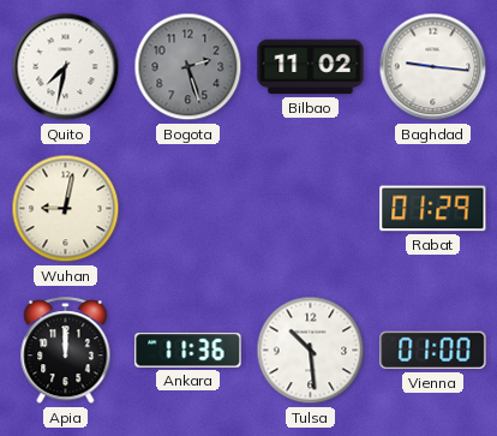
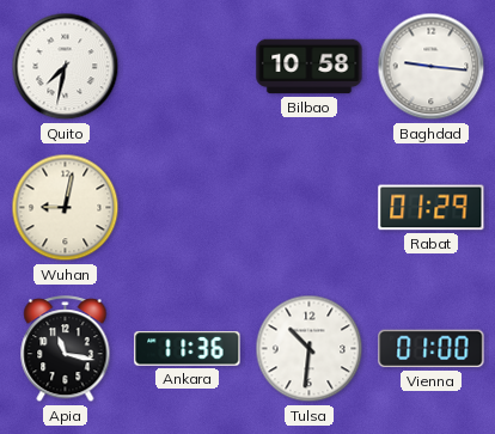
Bogota: 2:27 -> none (188, 67)
Bilbao: 11:02 -> 10:58 (310, 67)
Apia: 12:00 -> 11:17 (66, 349)
Tulsa: 10:29 -> 10:31 (310, 349)
